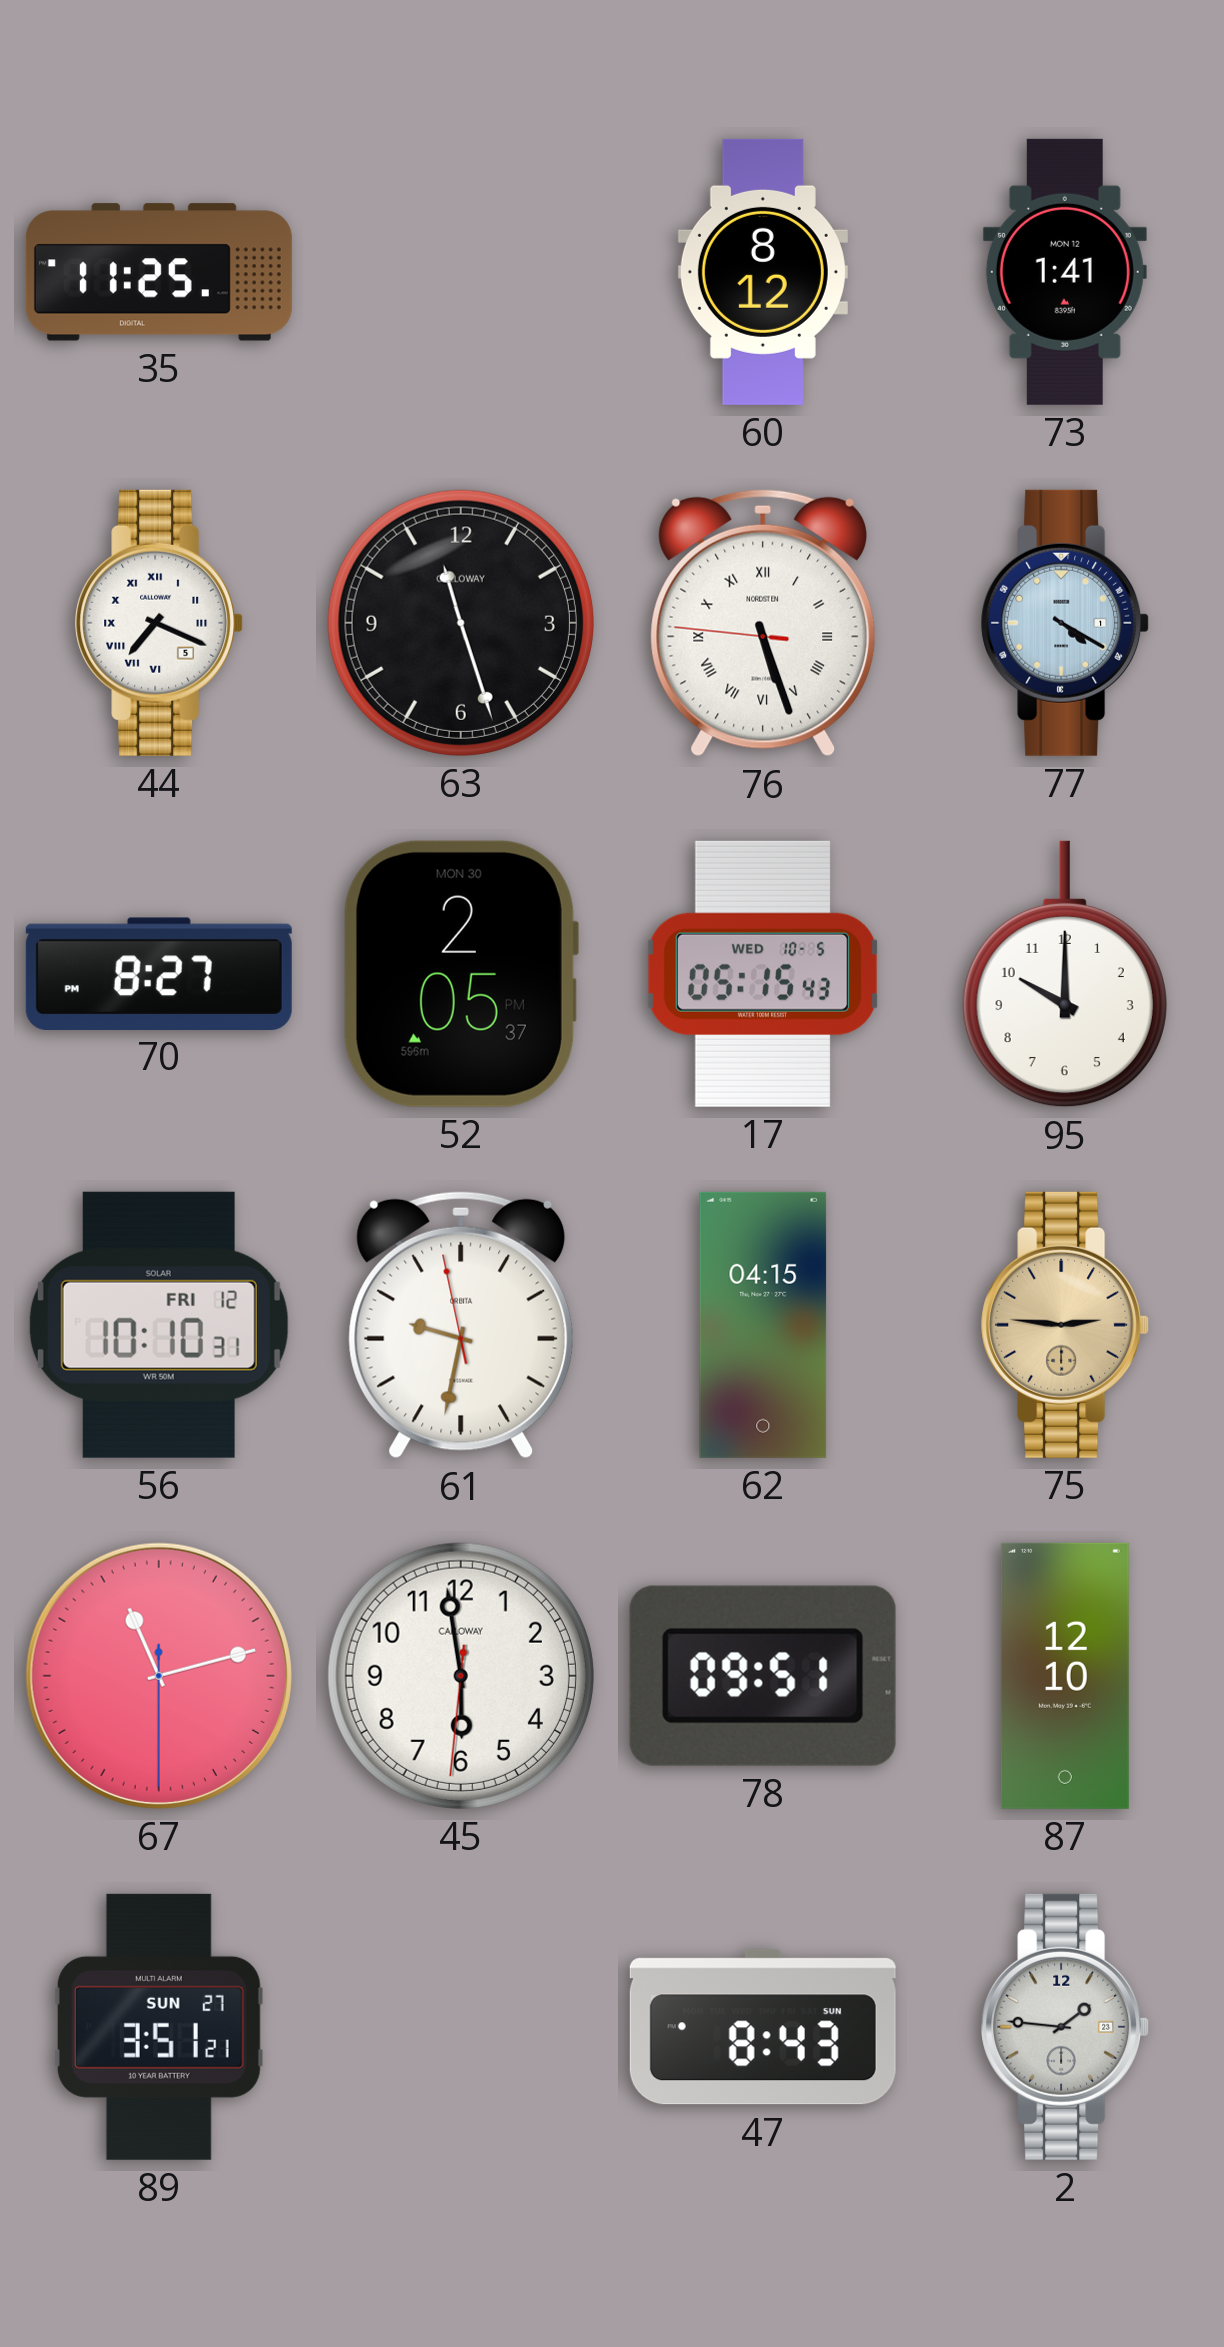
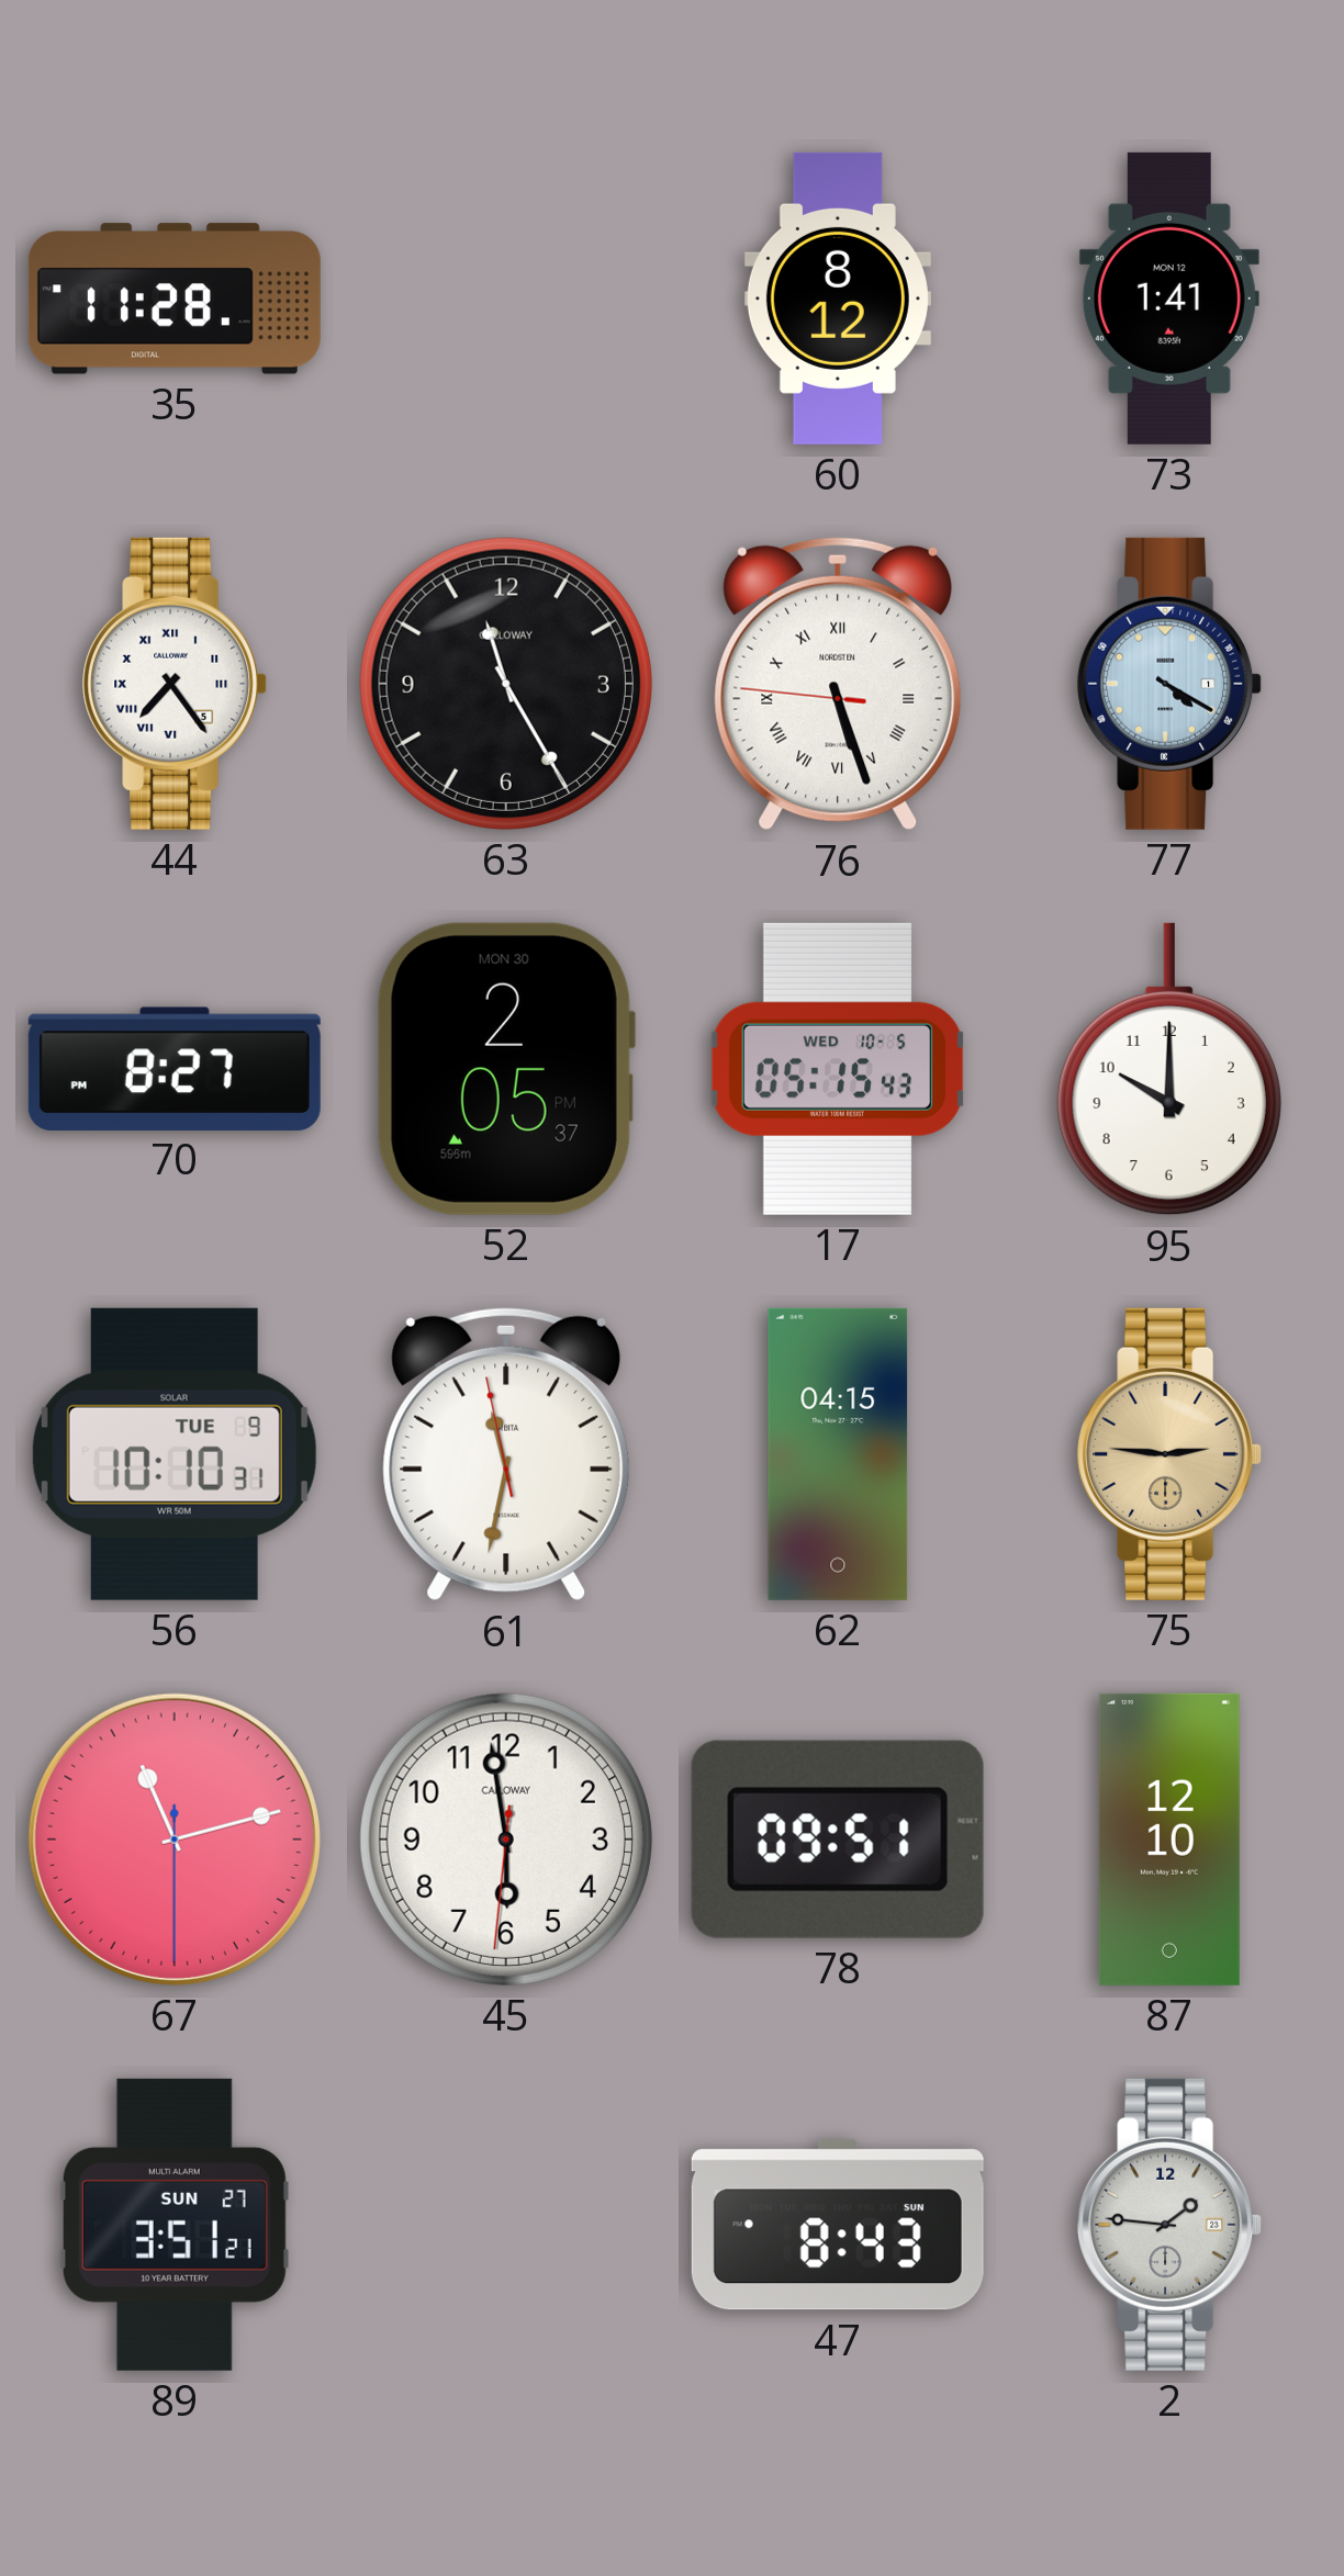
35: 11:25 -> 11:28 (175, 299)
44: 7:19 -> 7:24 (175, 684)
63: 11:27 -> 11:25 (506, 684)
56 date: FRI 12 -> TUE 9 (175, 1454)
61: 9:31 -> 11:31 (506, 1454)
